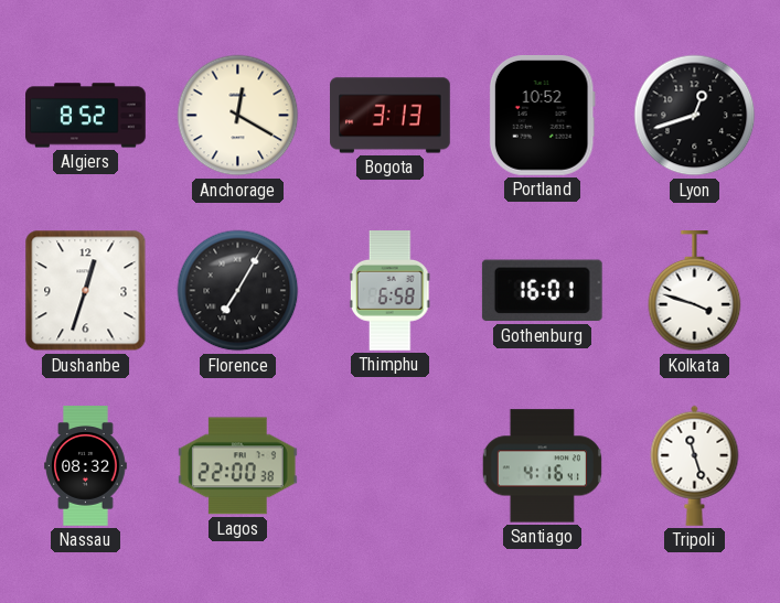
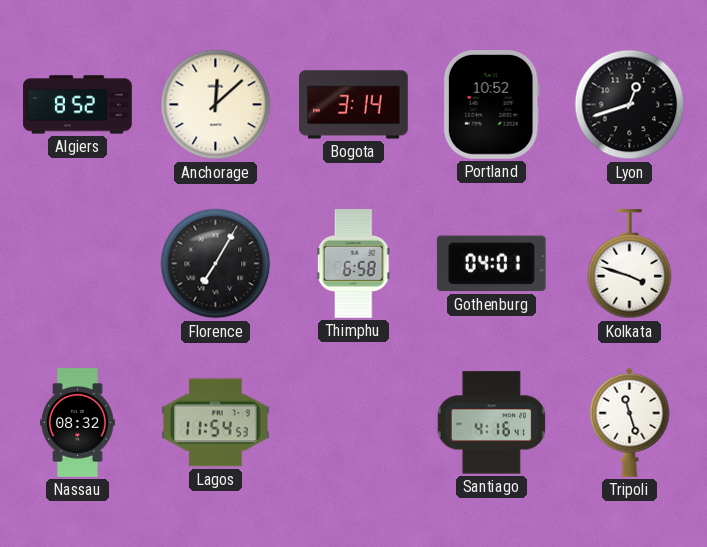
Anchorage: 12:20 -> 12:08 (216, 105)
Bogota: 3:13 -> 3:14 (354, 105)
Dushanbe: 12:33 -> none (86, 291)
Gothenburg: 16:01 -> 04:01 (491, 264)
Lagos: 22:00 -> 11:54 (215, 423)
